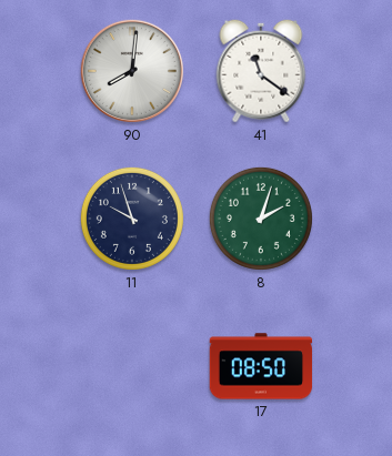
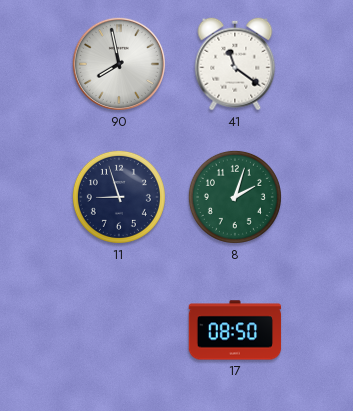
90: 8:01 -> 7:58 (119, 64)
11: 9:57 -> 8:57 (119, 197)
